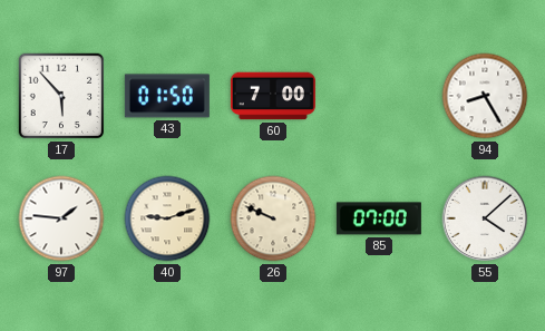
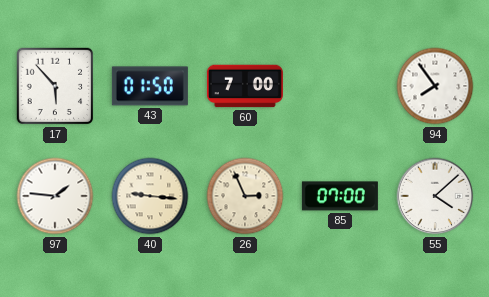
94: 8:25 -> 7:54 (435, 86)
40: 9:12 -> 9:16 (150, 196)
26: 9:49 -> 2:56 (245, 196)
